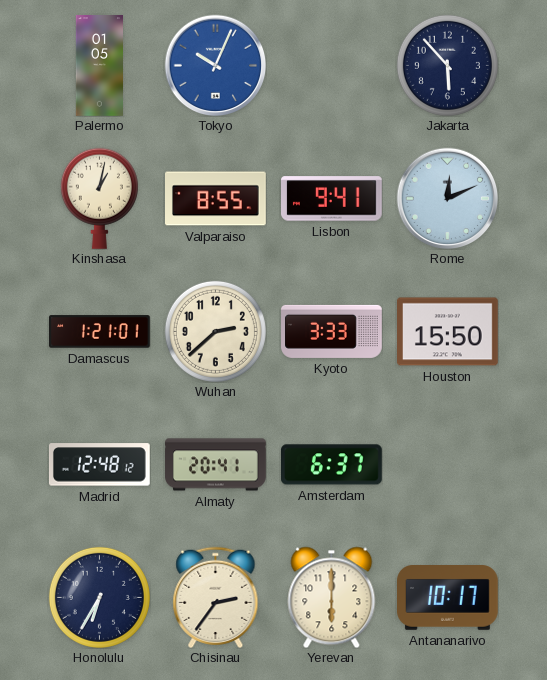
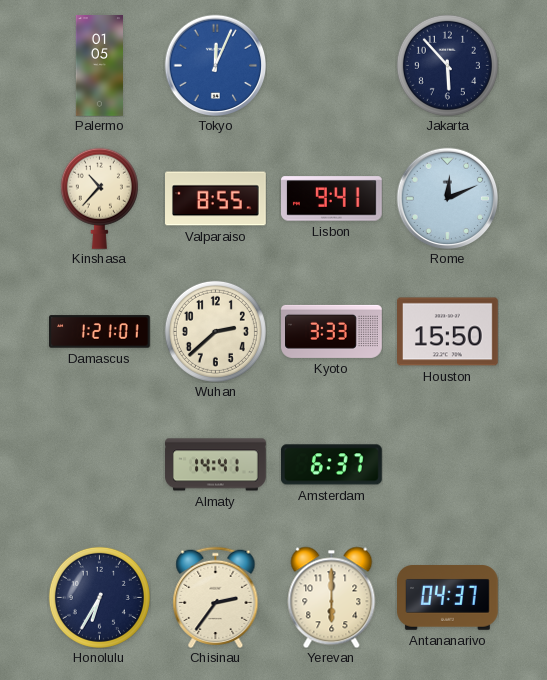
Tokyo: 10:04 -> 12:04 (215, 65)
Kinshasa: 1:02 -> 10:37 (99, 198)
Madrid: 12:48 -> none (99, 465)
Almaty: 20:41 -> 14:41 (216, 465)
Antananarivo: 10:17 -> 04:37 (448, 598)
